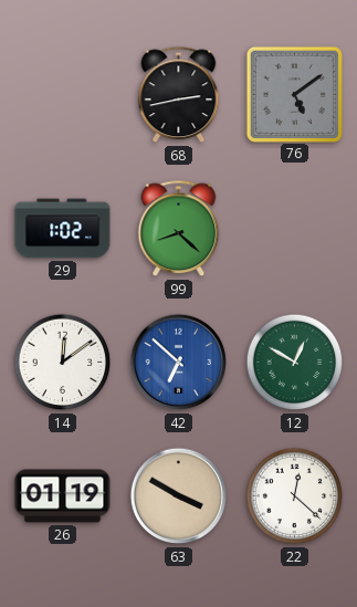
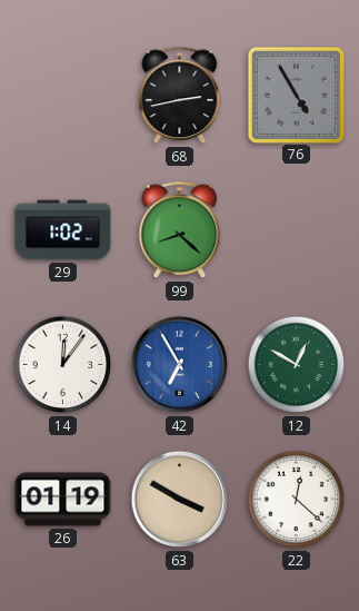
76: 5:09 -> 4:55 (296, 95)
14: 12:09 -> 12:06 (63, 365)
42: 6:52 -> 6:55 (180, 365)
